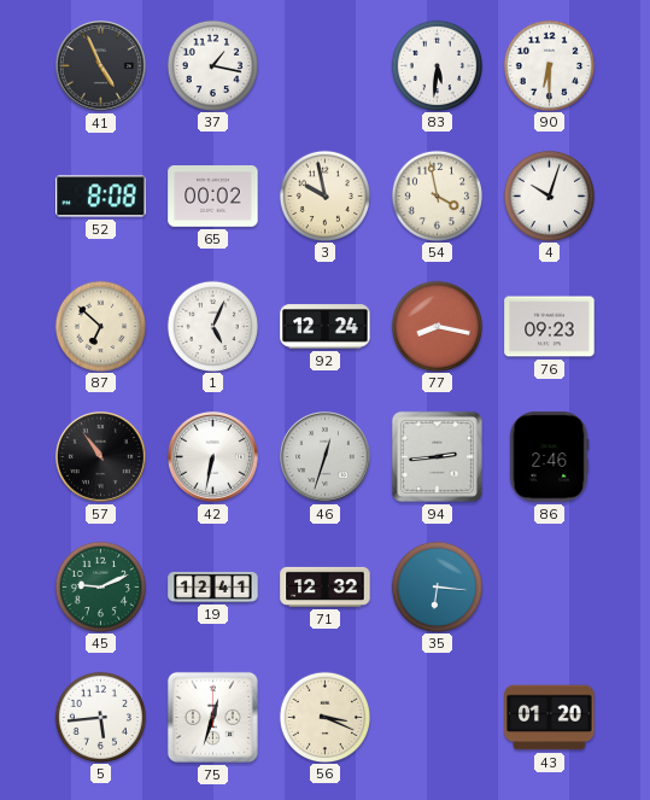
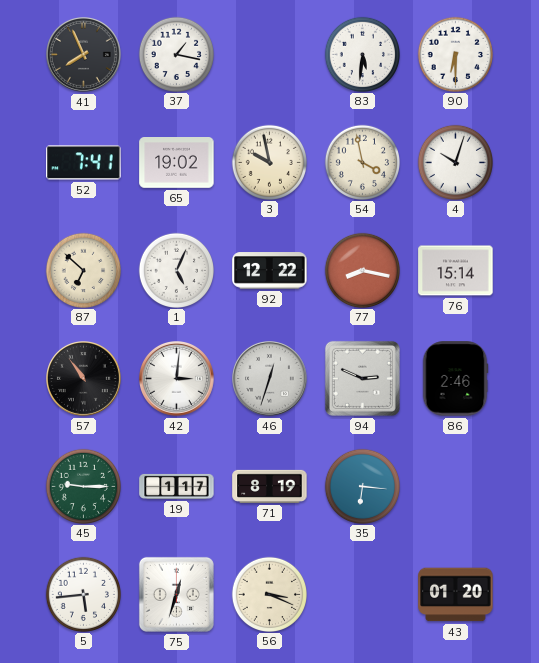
41: 4:56 -> 7:56 (84, 55)
52: 8:08 -> 7:41 (84, 163)
65: 00:02 -> 19:02 (177, 163)
92: 12:24 -> 12:22 (270, 271)
76: 09:23 -> 15:14 (456, 271)
42: 6:32 -> 3:01 (177, 379)
94: 2:44 -> 2:49 (362, 378)
45: 9:11 -> 9:15 (83, 486)
19: 12:41 -> 1:17 (177, 486)
71: 12:32 -> 8:19 (270, 486)
